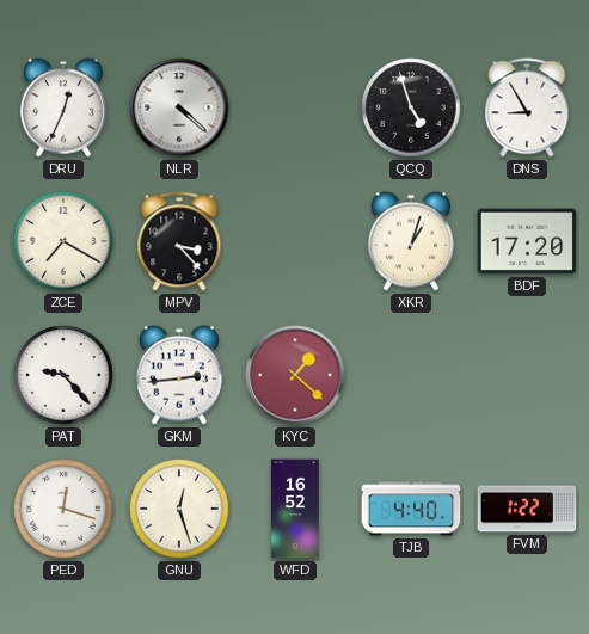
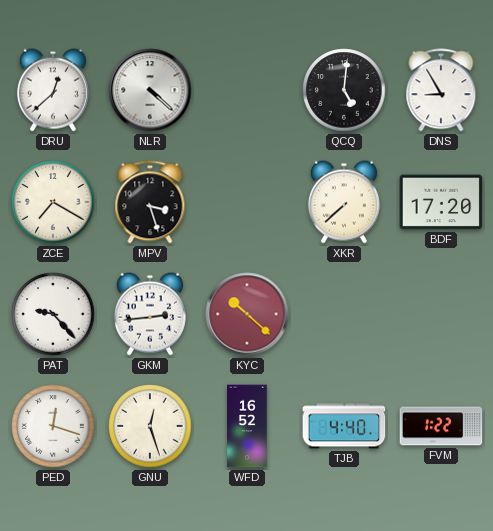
DRU: 12:34 -> 12:38 (53, 90)
QCQ: 4:57 -> 5:01 (344, 90)
MPV: 3:23 -> 3:27 (150, 202)
XKR: 1:03 -> 7:38 (344, 202)
KYC: 1:22 -> 10:22 (247, 314)
